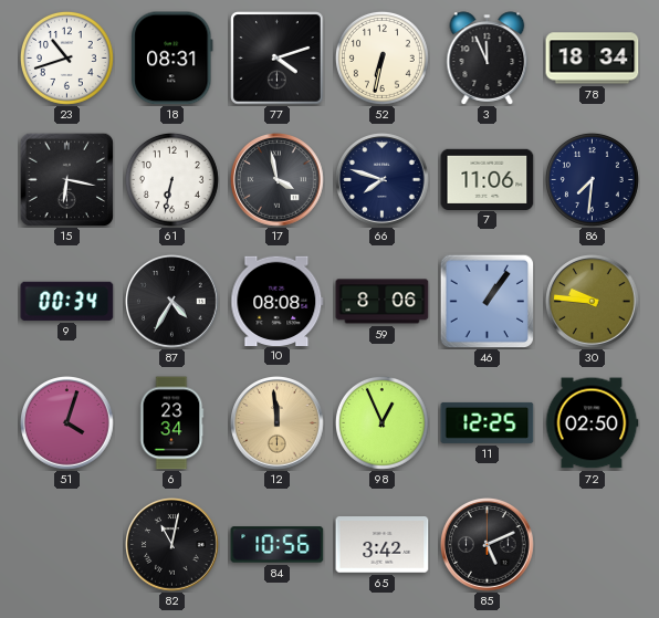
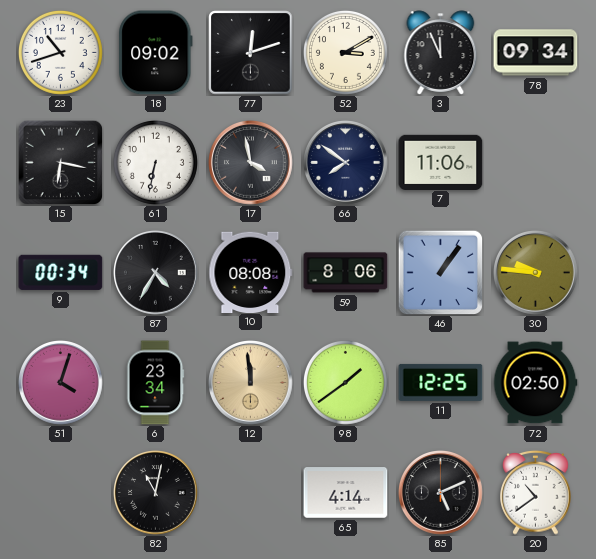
18: 08:31 -> 09:02 (156, 53)
77: 4:12 -> 12:12 (251, 53)
52: 6:32 -> 3:10 (345, 52)
78: 18:34 -> 09:34 (536, 53)
66: 7:48 -> 7:51 (346, 163)
86: 7:31 -> none (592, 179)
98: 12:56 -> 1:39 (345, 382)
84: 10:56 -> none (278, 545)
65: 3:42 -> 4:14 (346, 493)
20: none -> 10:39 (536, 492)
